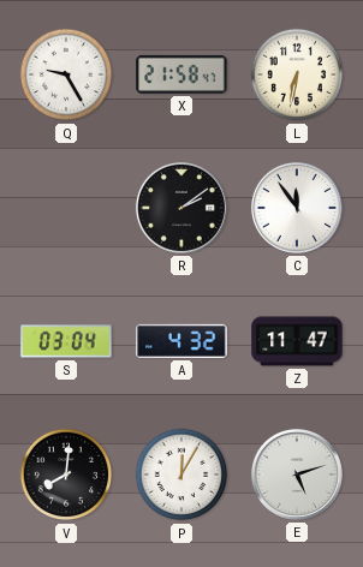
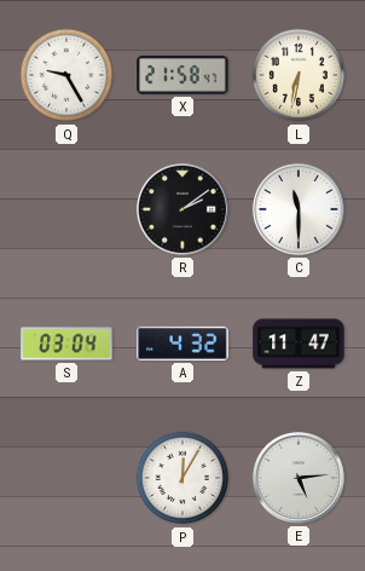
C: 11:54 -> 11:30 (299, 209)
V: 8:01 -> none (66, 475)
E: 5:12 -> 5:14 (299, 478)
